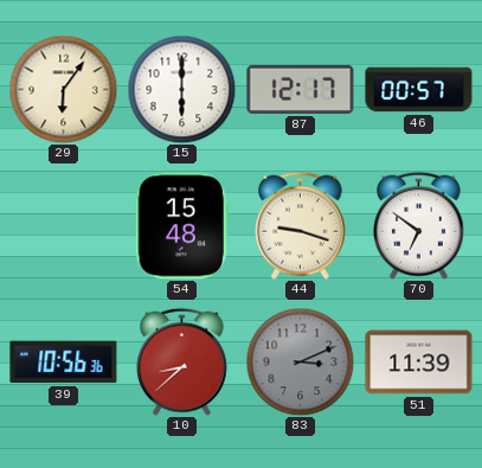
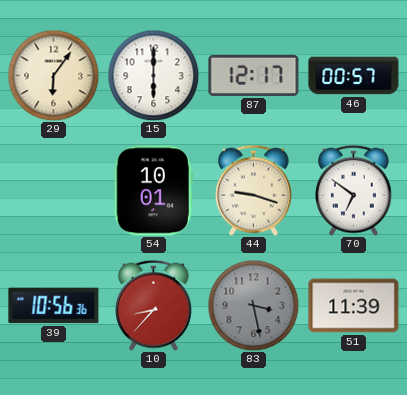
54: 15:48 -> 10:01 (153, 191)
10: 8:38 -> 8:37 (154, 305)
83: 3:11 -> 3:28 (253, 305)
